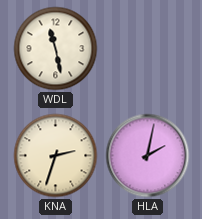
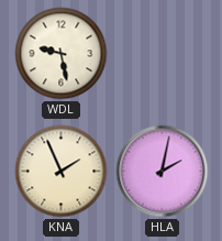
WDL: 11:28 -> 9:28 (62, 54)
KNA: 2:33 -> 1:56 (62, 172)
